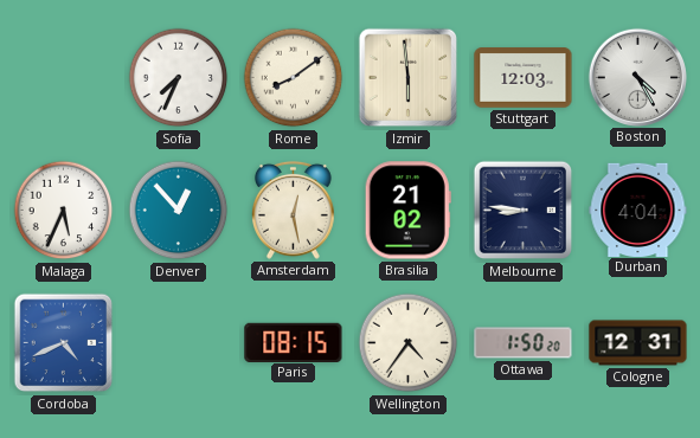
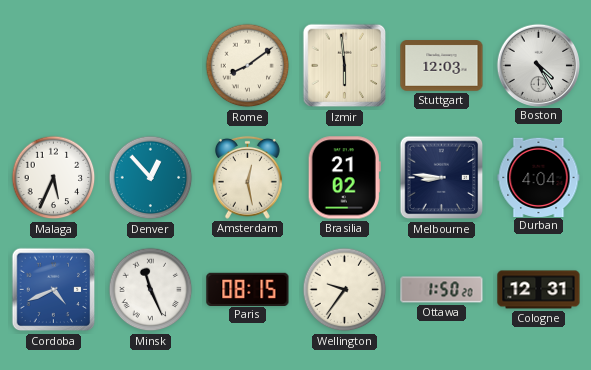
Sofia: 7:34 -> none (179, 78)
Minsk: none -> 11:26 (151, 290)
Wellington: 4:36 -> 9:36 (345, 290)
